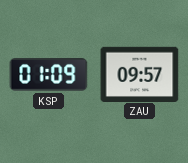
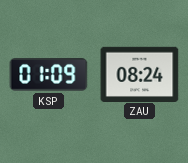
ZAU: 09:57 -> 08:24 (140, 74)
